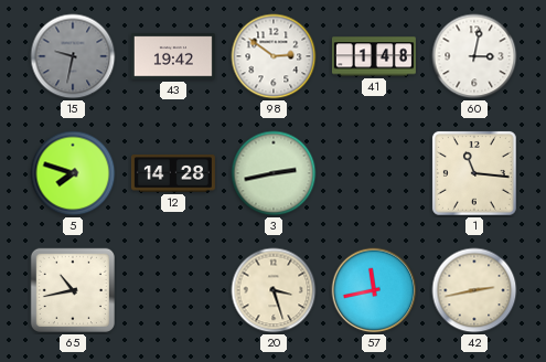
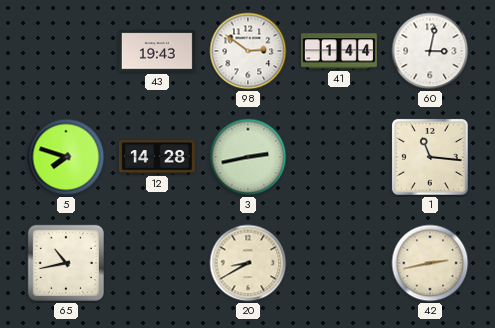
15: 9:32 -> none (73, 56)
43: 19:42 -> 19:43 (157, 51)
41: 1:48 -> 1:44 (339, 51)
20: 3:27 -> 8:40 (248, 263)
57: 11:43 -> none (374, 290)
